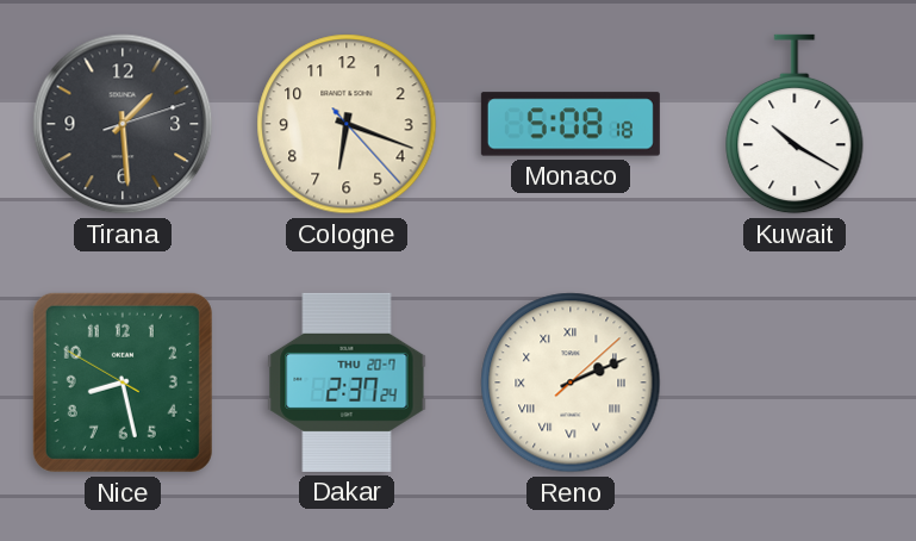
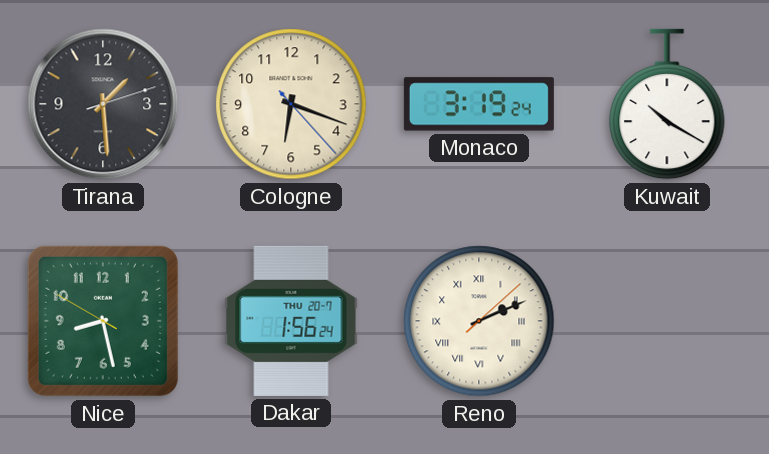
Monaco: 5:08 -> 3:19 (479, 104)
Dakar: 2:37 -> 1:56 (291, 321)
